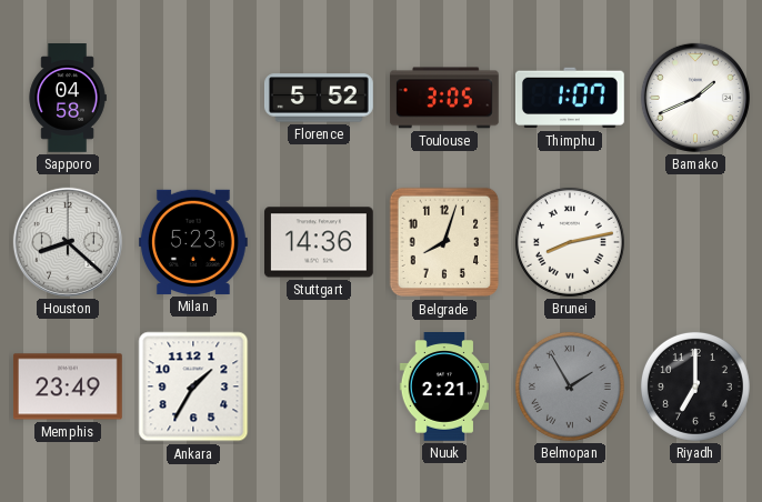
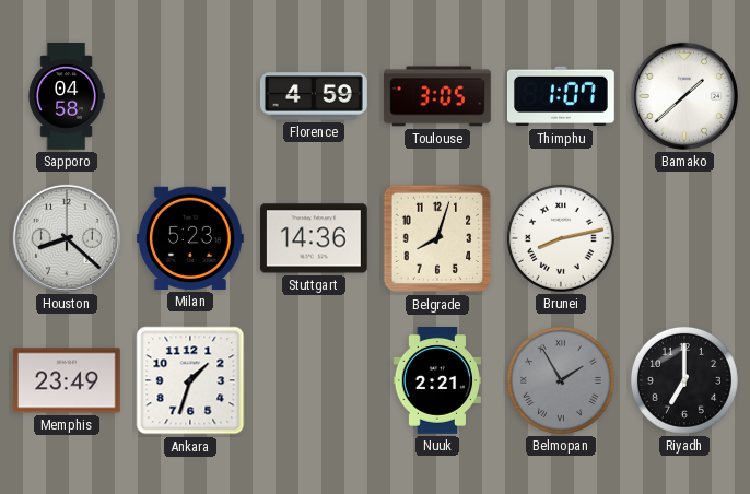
Florence: 5:52 -> 4:59 (314, 96)
Bamako: 1:41 -> 1:38 (684, 96)
Ankara: 1:35 -> 1:33 (190, 380)
